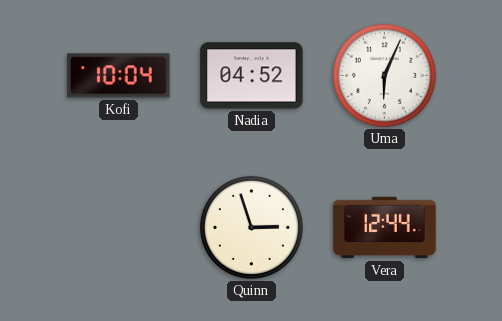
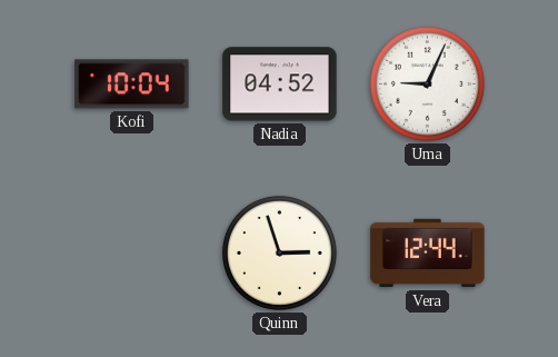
Uma: 6:04 -> 9:04 (427, 83)
